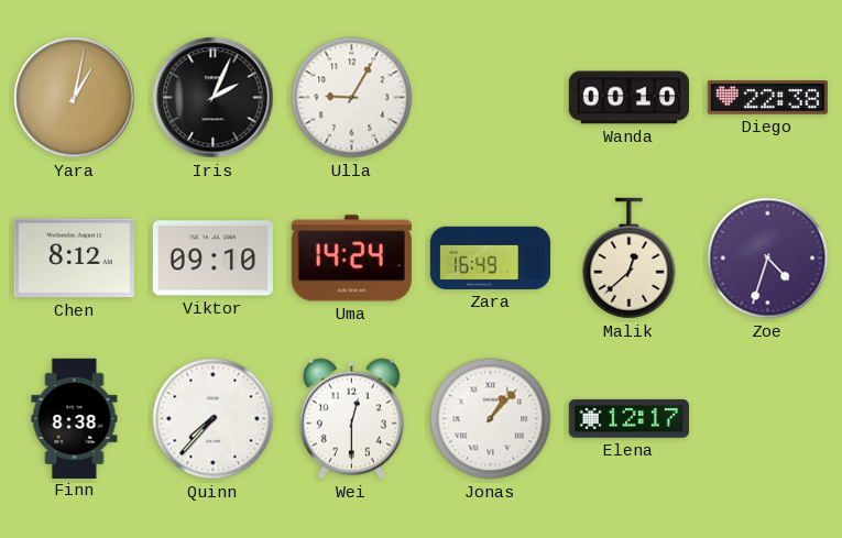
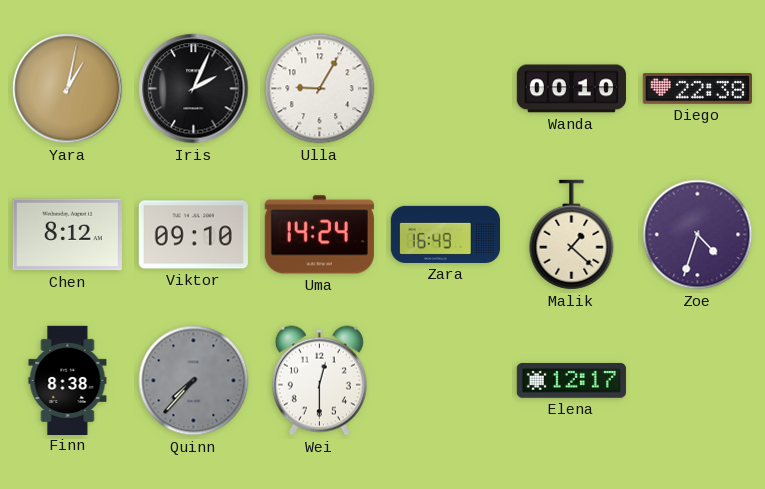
Malik: 12:38 -> 1:22 (572, 235)
Quinn dial: white -> grey (194, 381)
Jonas: 1:07 -> none (491, 419)
